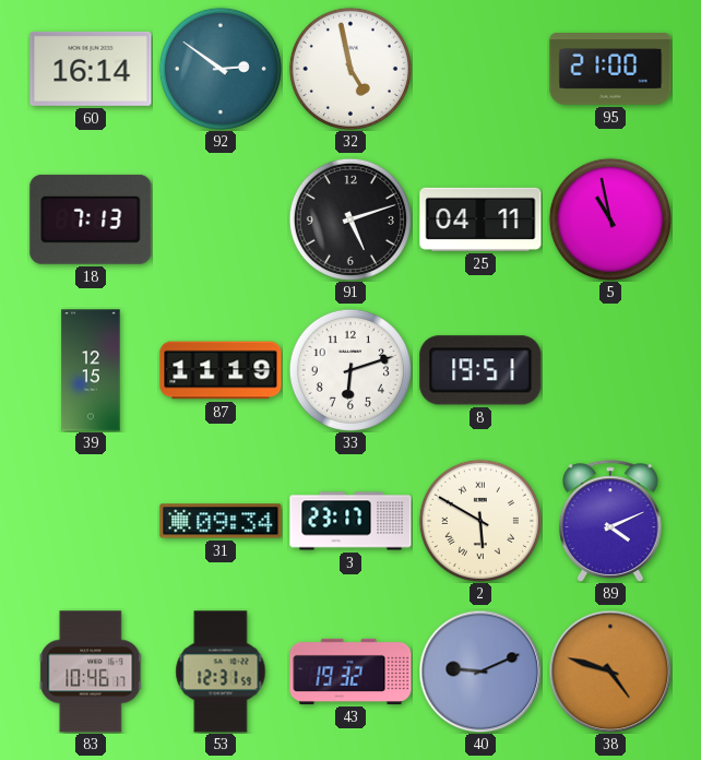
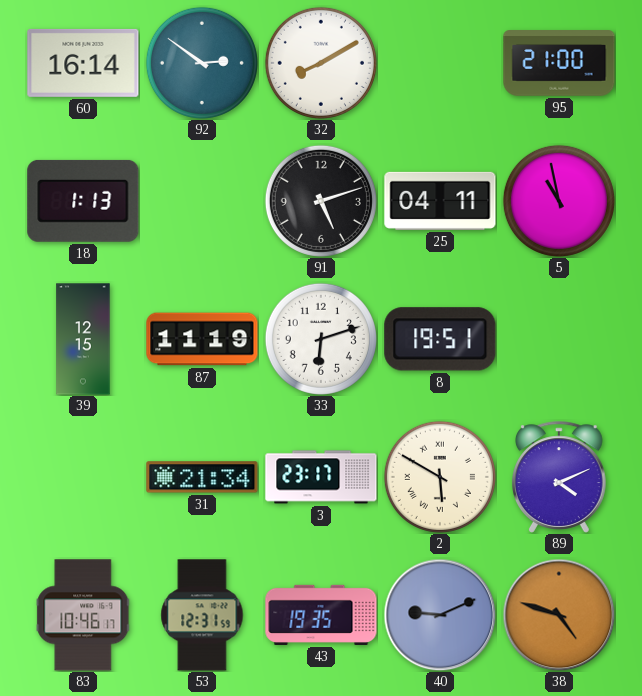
32: 4:58 -> 8:10 (321, 63)
18: 7:13 -> 1:13 (83, 201)
31: 09:34 -> 21:34 (202, 477)
43: 19:32 -> 19:35 (321, 615)
